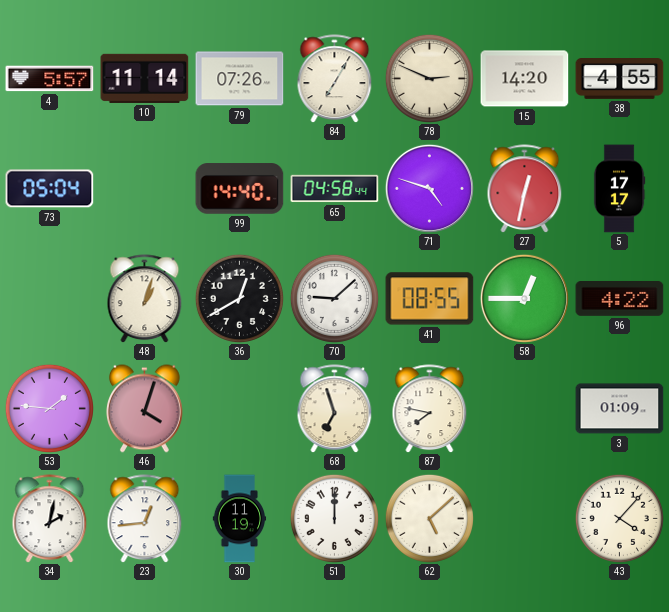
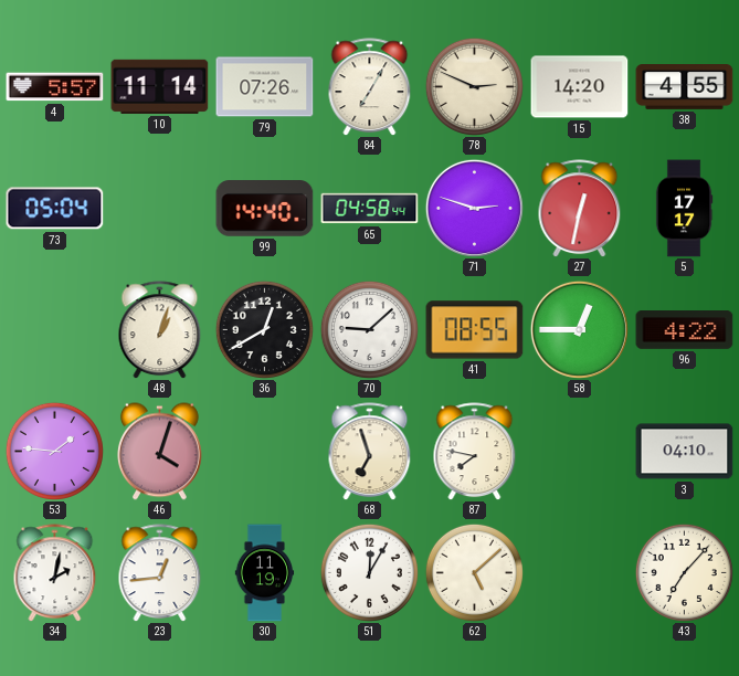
71: 4:48 -> 2:48 (474, 208)
3: 01:09 -> 04:10 (685, 452)
51: 12:00 -> 12:05 (369, 572)
43: 4:07 -> 7:07 (684, 572)
